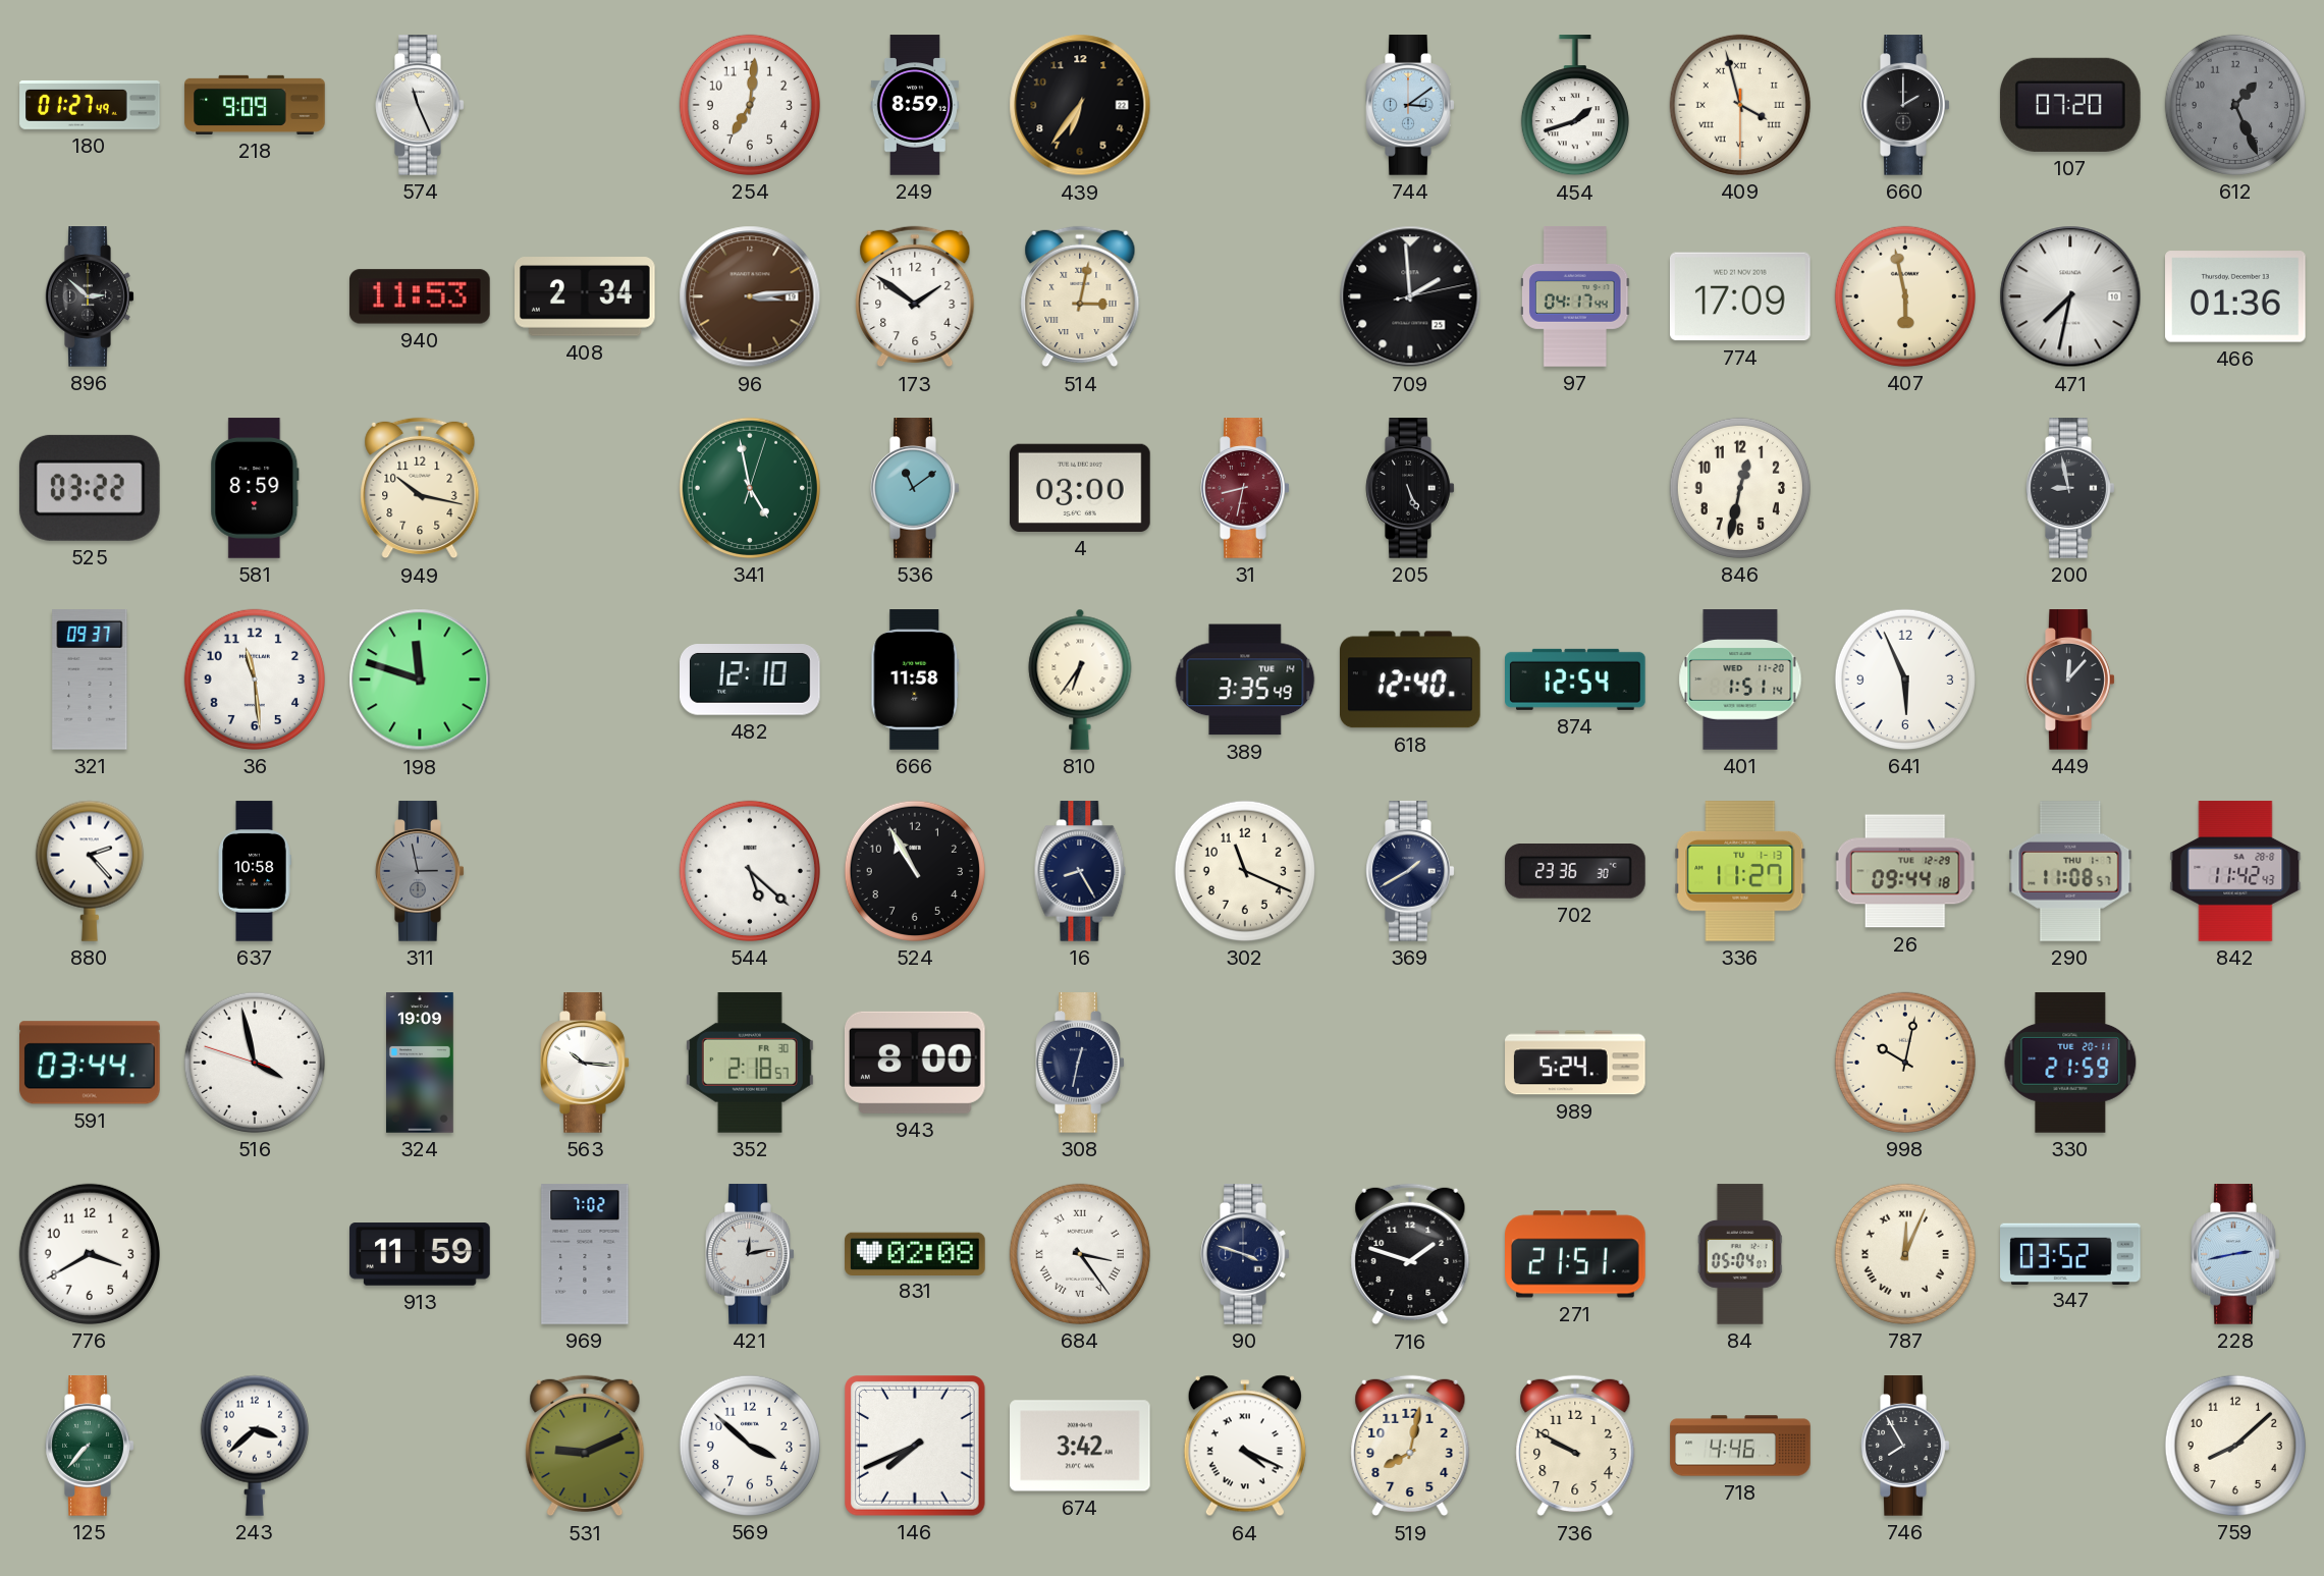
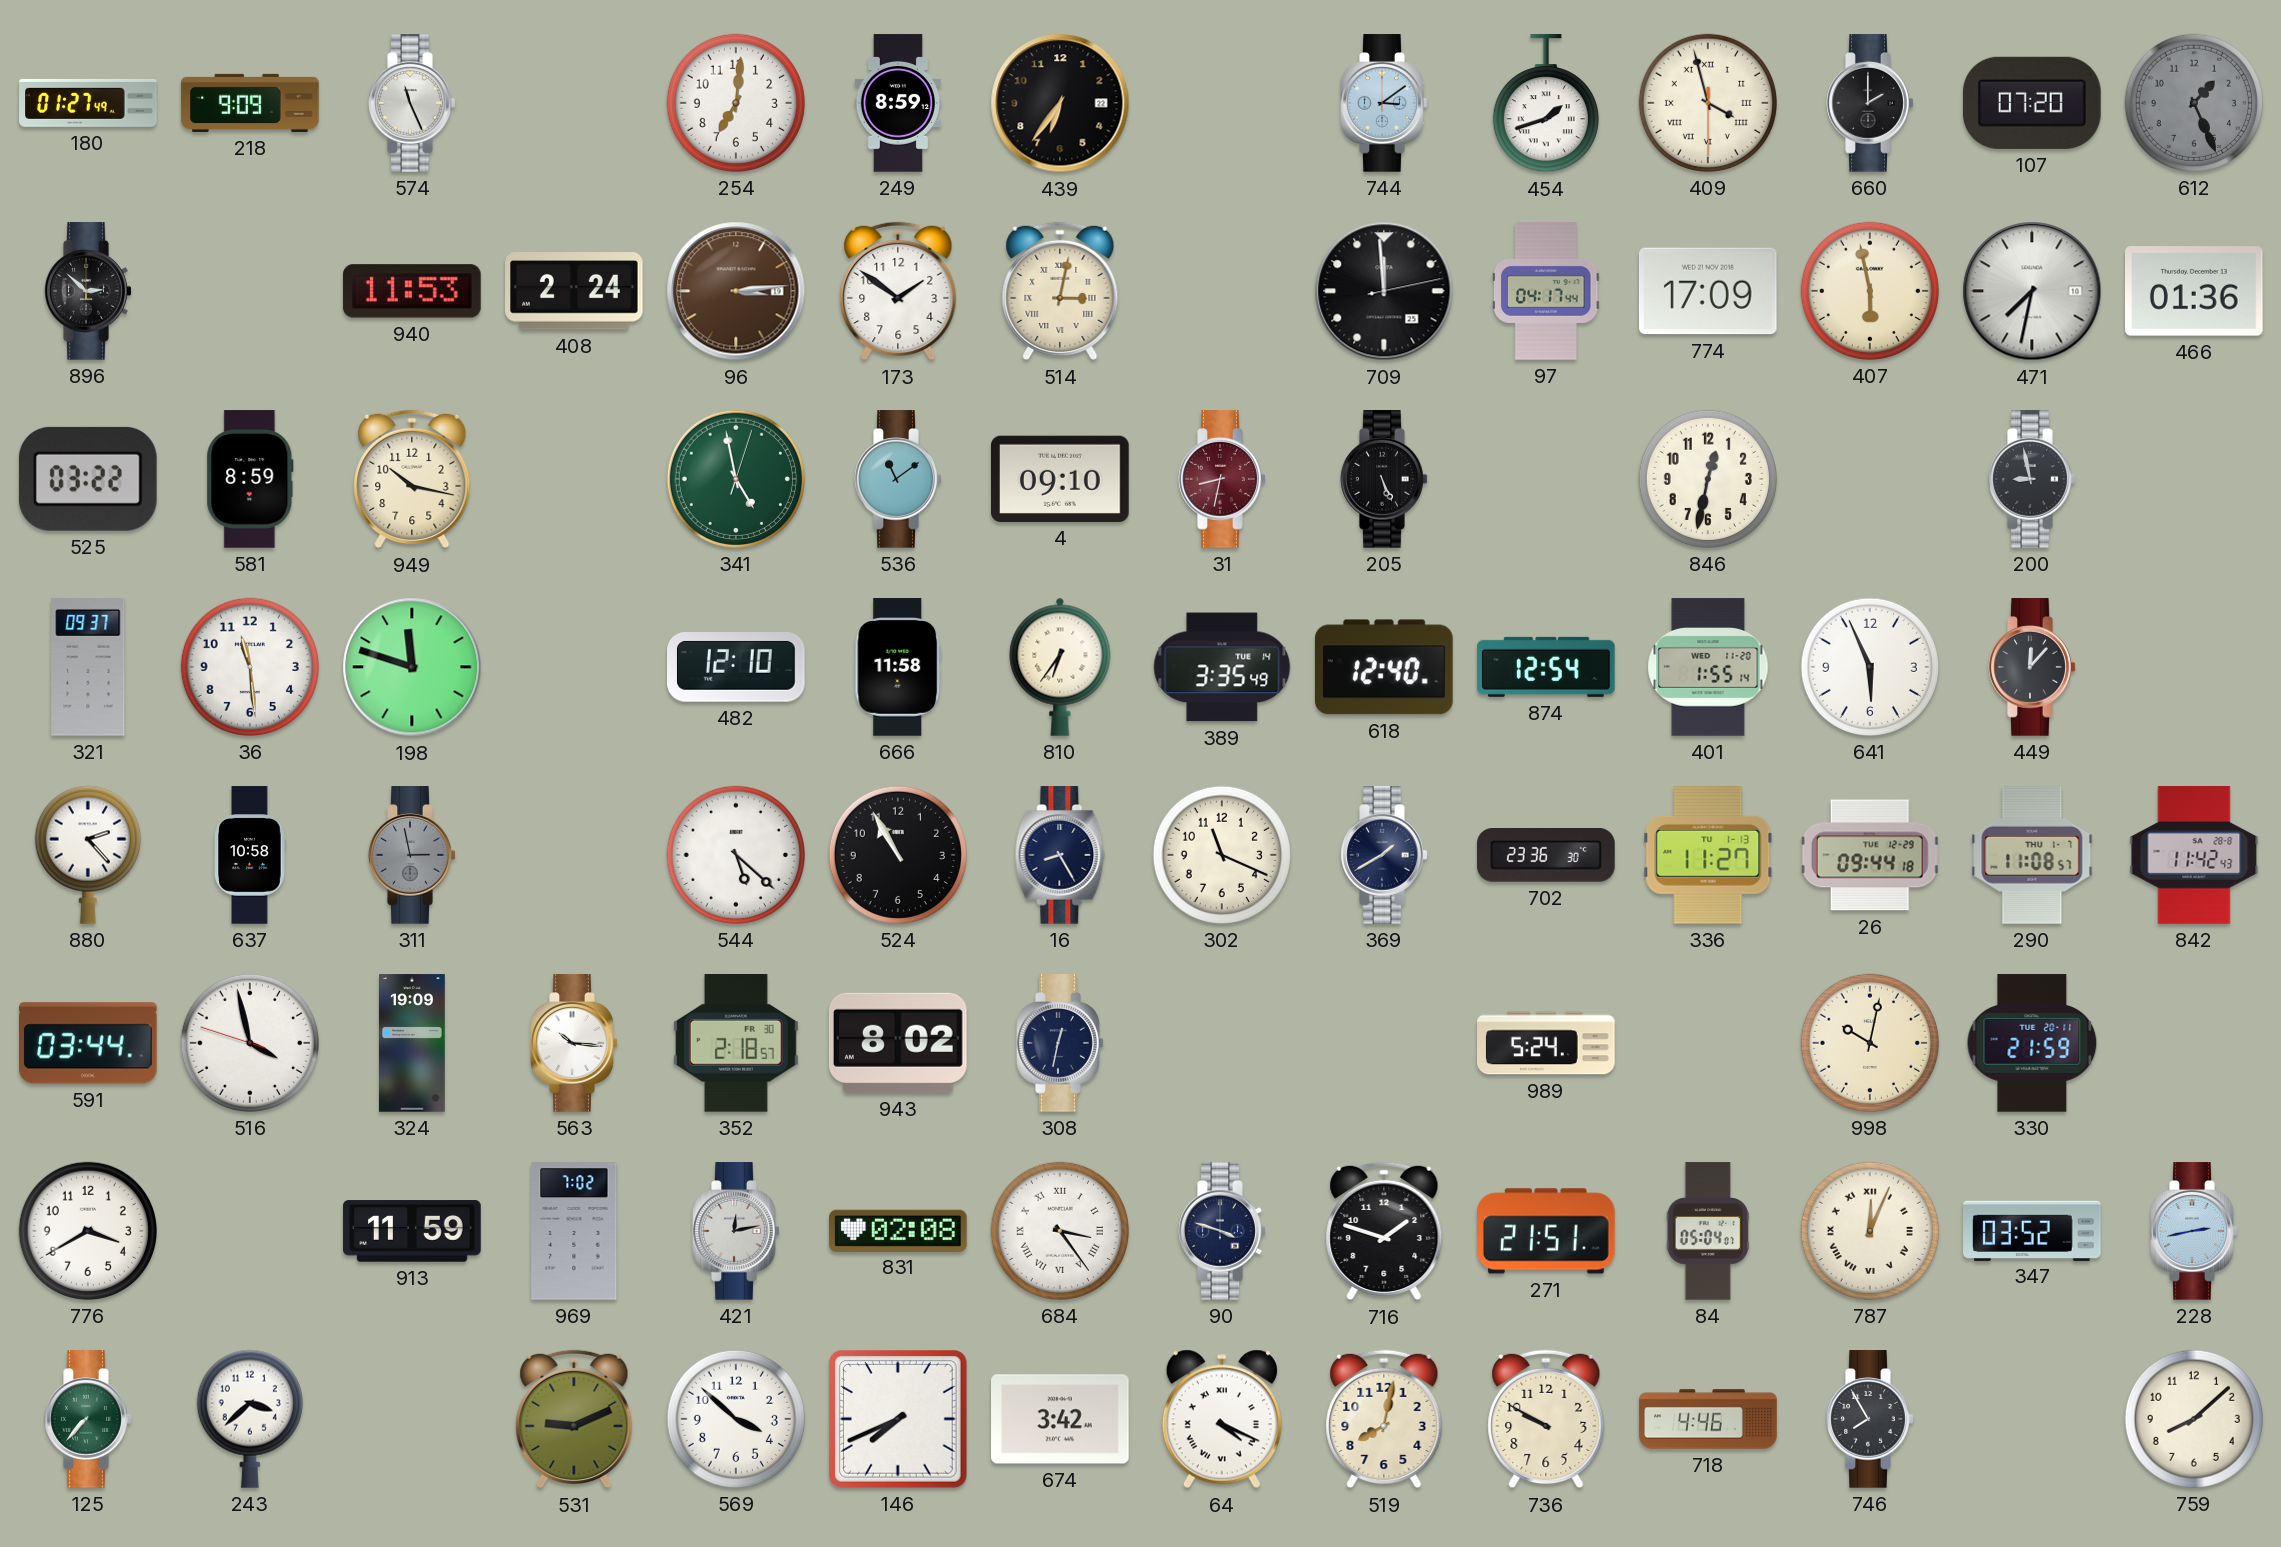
408: 2:34 -> 2:24 (575, 291)
709: 1:59 -> 11:59 (1384, 291)
4: 03:00 -> 09:10 (1061, 479)
401: 1:51 -> 1:55 (1708, 667)
943: 8:00 -> 8:02 (898, 1043)
